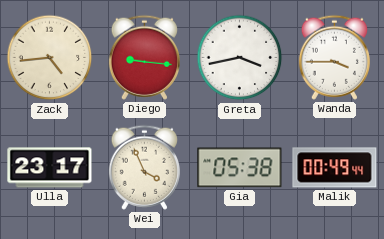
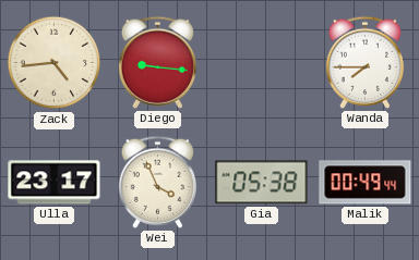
Greta: 3:43 -> none (240, 58)
Wanda: 3:45 -> 7:45 (364, 62)
